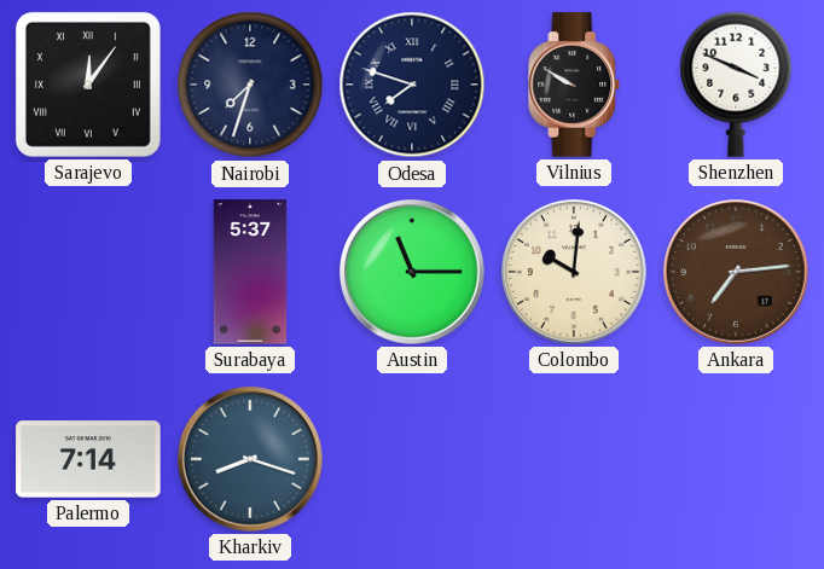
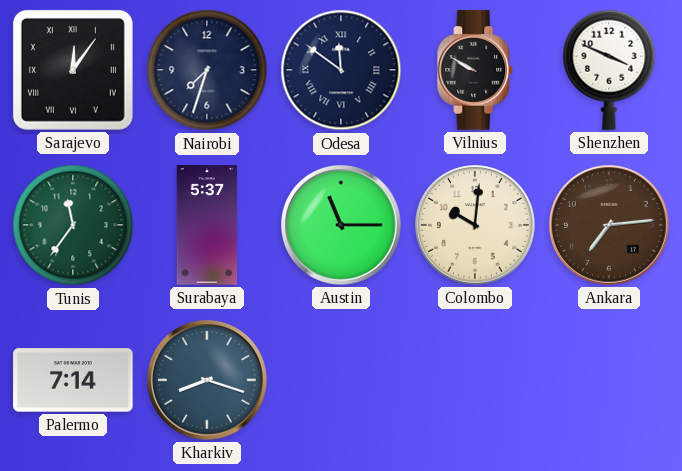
Odesa: 7:48 -> 11:51 (341, 70)
Tunis: none -> 11:36 (73, 225)
